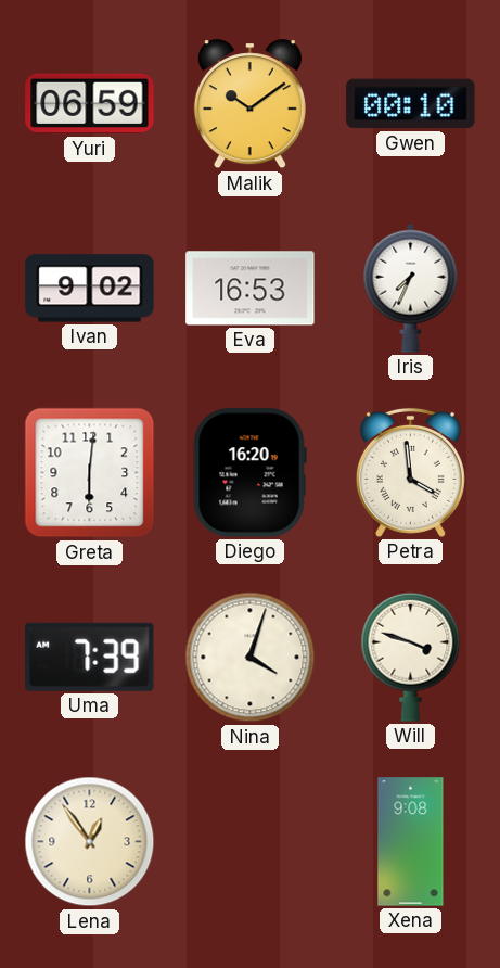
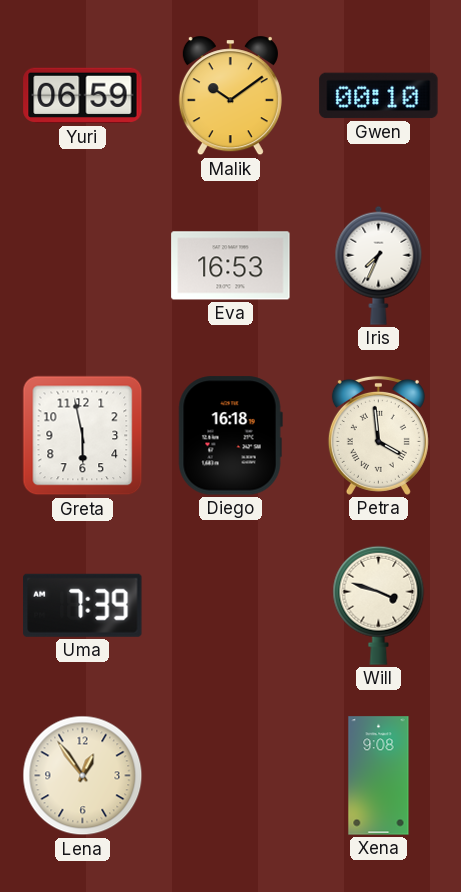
Ivan: 9:02 -> none (90, 289)
Greta: 6:01 -> 5:58 (83, 436)
Diego: 16:20 -> 16:18 (230, 436)
Nina: 4:03 -> none (251, 658)
